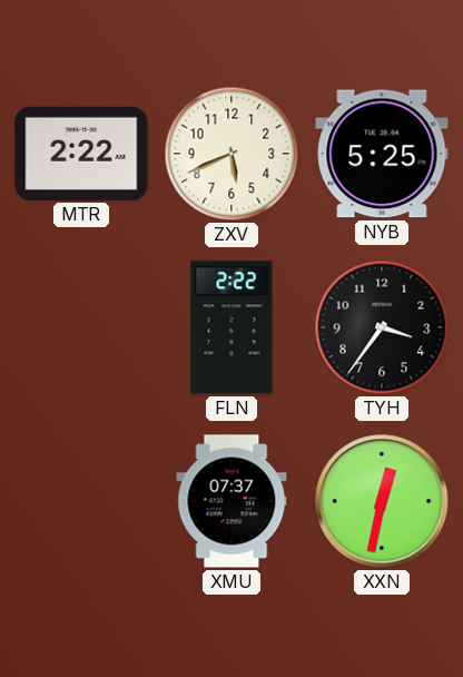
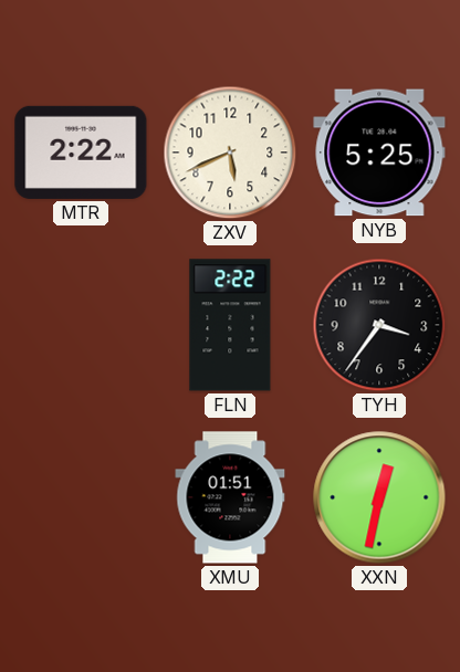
XMU: 07:37 -> 01:51 (230, 497)
